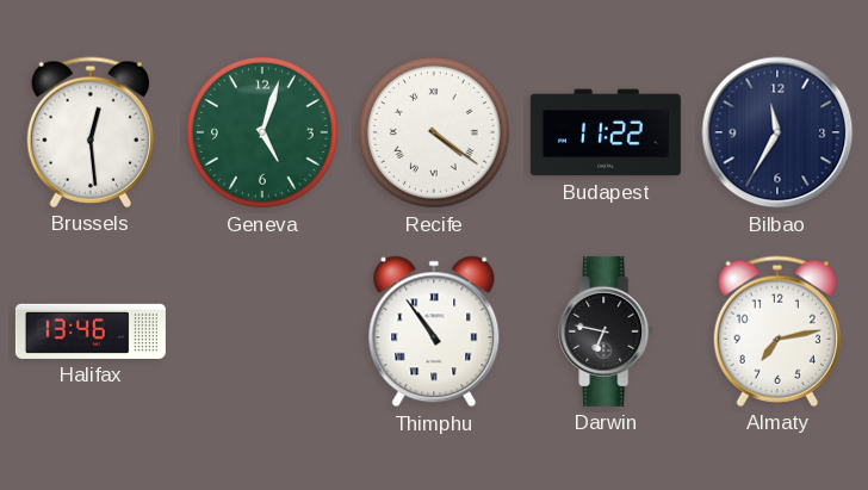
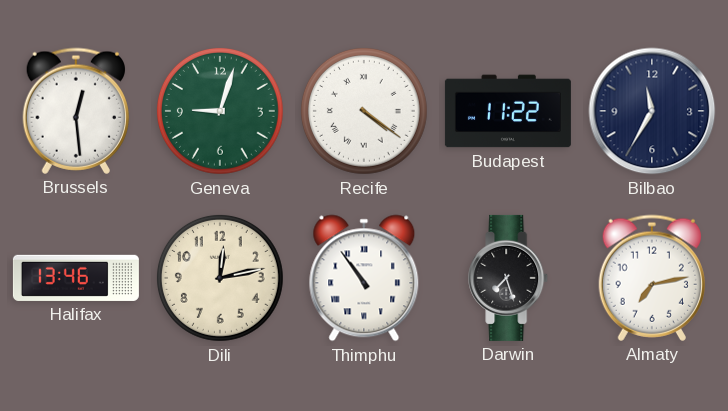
Geneva: 5:03 -> 9:03 (220, 111)
Dili: none -> 12:13 (220, 278)
Darwin: 6:47 -> 7:27 (509, 278)
